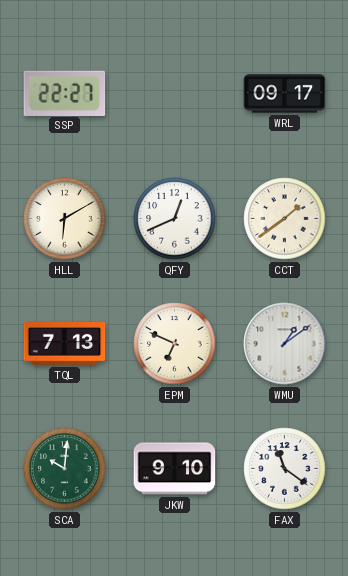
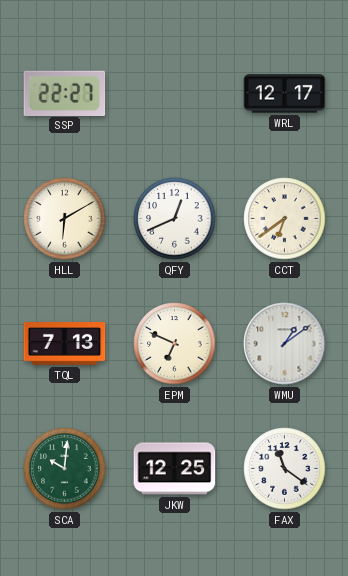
WRL: 09:17 -> 12:17 (285, 94)
CCT: 1:39 -> 6:39 (285, 219)
JKW: 9:10 -> 12:25 (175, 469)
